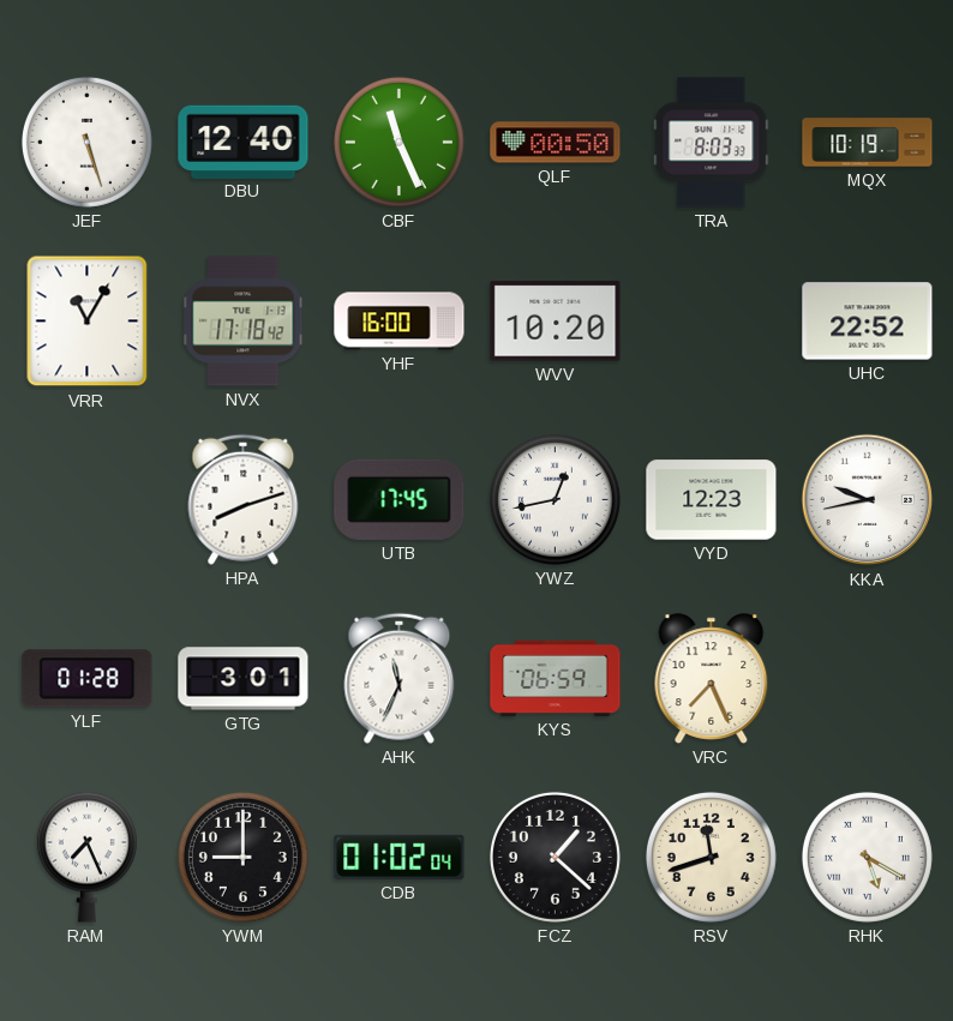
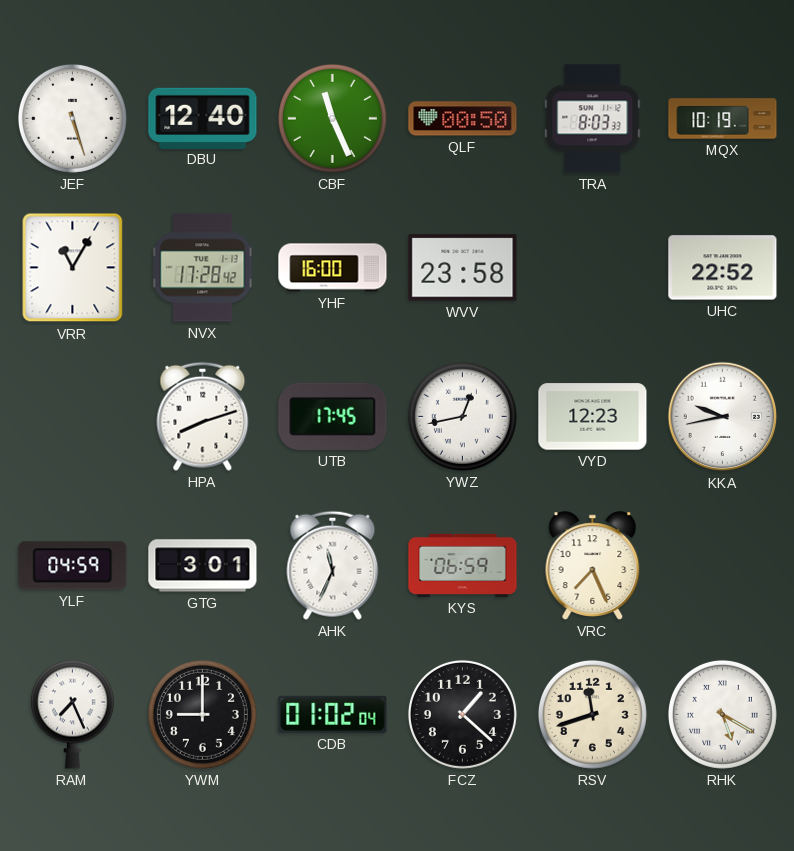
NVX: 17:18 -> 17:28 (203, 268)
WVV: 10:20 -> 23:58 (463, 268)
YLF: 01:28 -> 04:59 (73, 566)
